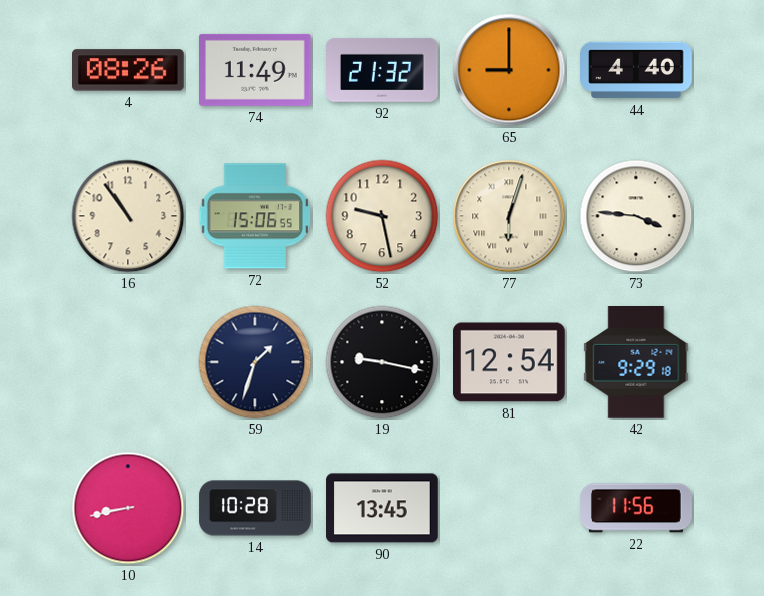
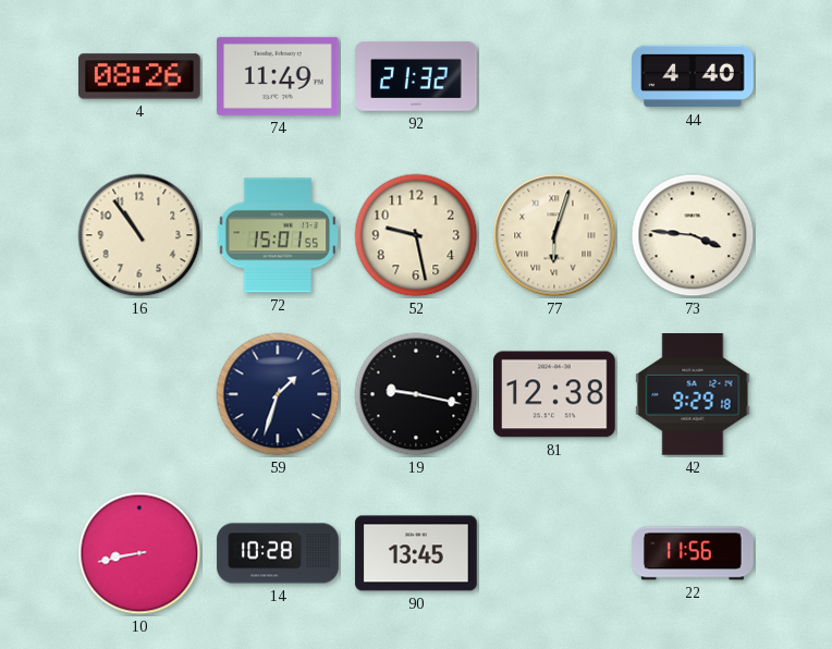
65: 9:00 -> none (509, 70)
72: 15:06 -> 15:01 (278, 235)
81: 12:54 -> 12:38 (554, 394)
